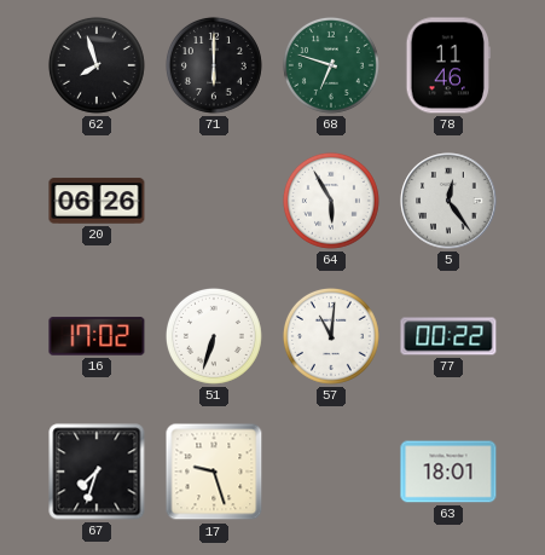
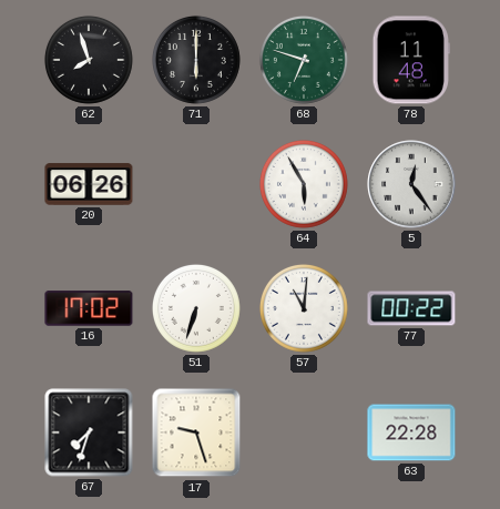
78: 11:46 -> 11:48 (411, 60)
63: 18:01 -> 22:28 (411, 432)
